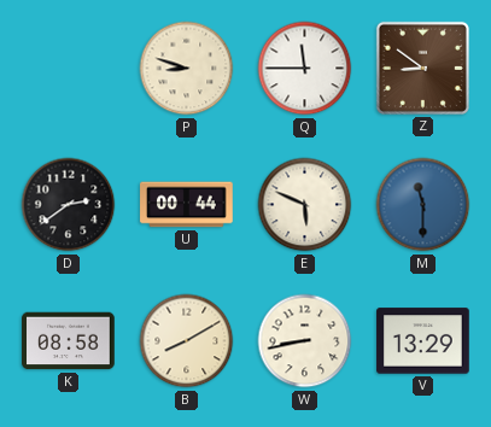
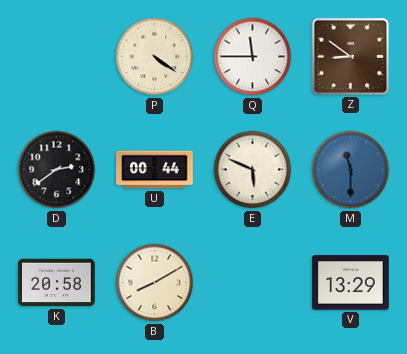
P: 8:48 -> 4:21 (155, 57)
K: 08:58 -> 20:58 (57, 283)
W: 8:43 -> none (305, 341)
